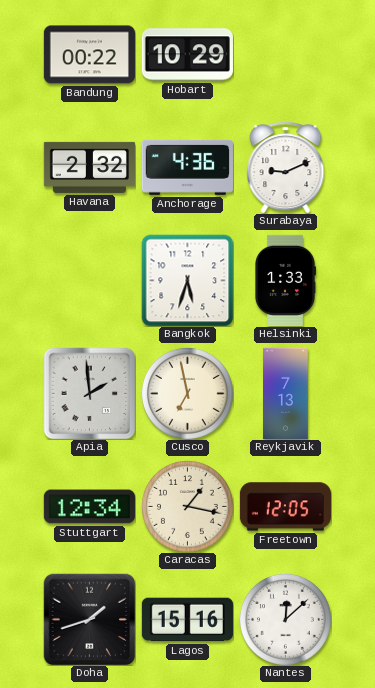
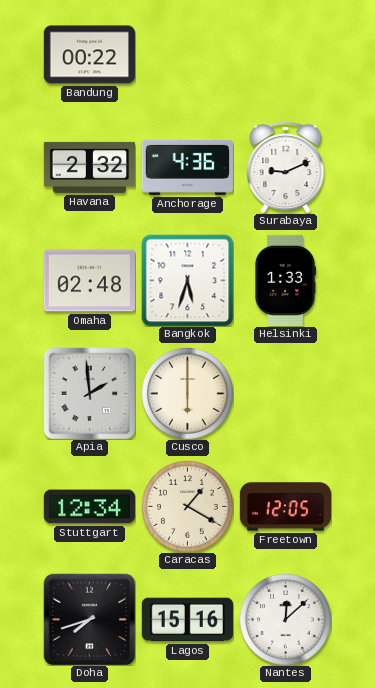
Hobart: 10:29 -> none (187, 55)
Omaha: none -> 02:48 (89, 281)
Cusco: 6:58 -> 6:00 (187, 393)
Reykjavik: 7:13 -> none (286, 393)
Caracas: 1:17 -> 1:20 (187, 506)
Doha: 1:42 -> 7:42 (89, 619)
